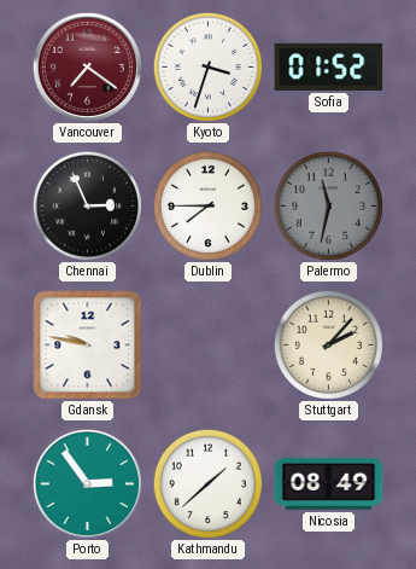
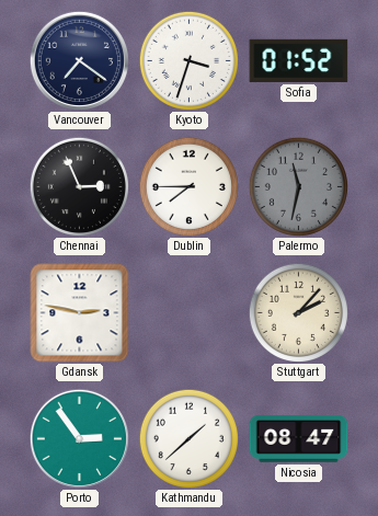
Vancouver dial: burgundy -> navy (79, 60)
Gdansk: 9:47 -> 2:47 (80, 313)
Nicosia: 08:49 -> 08:47 (299, 438)
